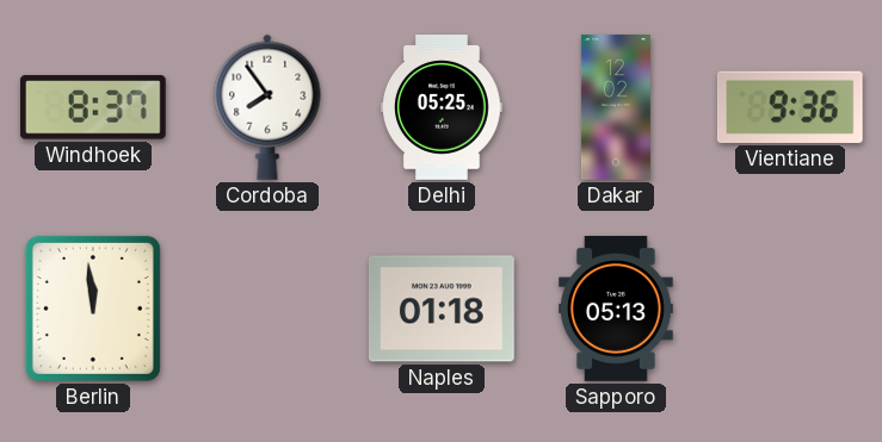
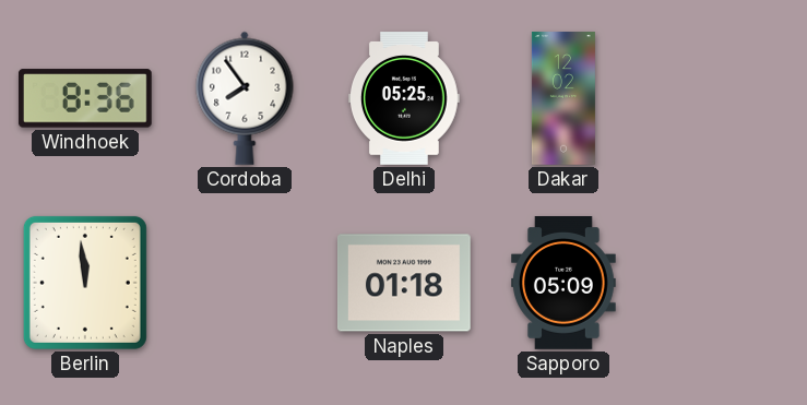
Windhoek: 8:37 -> 8:36 (85, 98)
Vientiane: 9:36 -> none (790, 107)
Sapporo: 05:13 -> 05:09 (563, 284)
